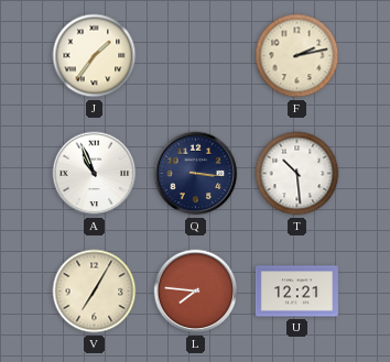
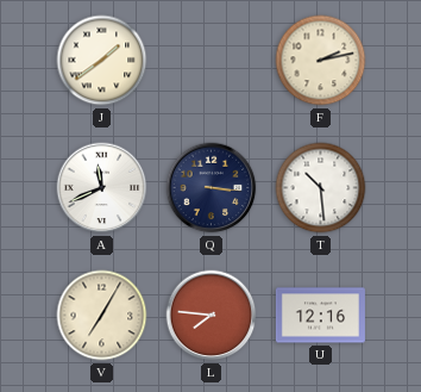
J: 1:36 -> 1:39 (102, 61)
A: 10:56 -> 11:41 (102, 188)
U: 12:21 -> 12:16 (320, 316)
